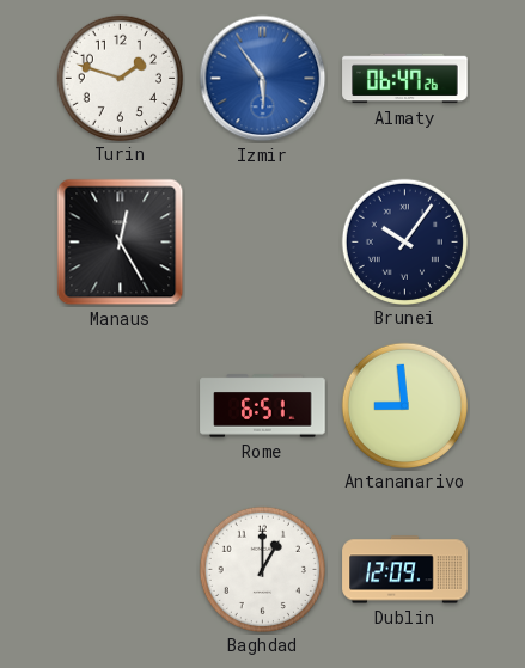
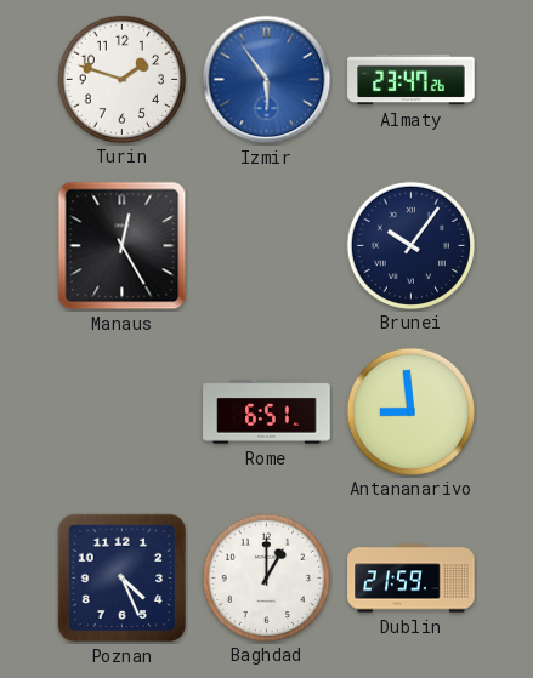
Almaty: 06:47 -> 23:47 (412, 80)
Poznan: none -> 4:26 (123, 579)
Dublin: 12:09 -> 21:59 (412, 579)
